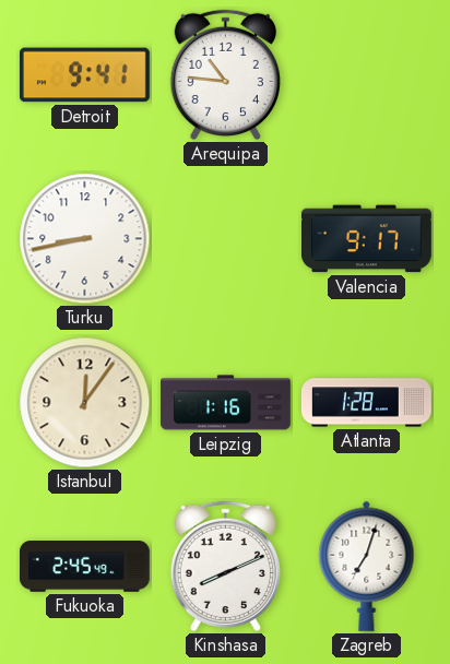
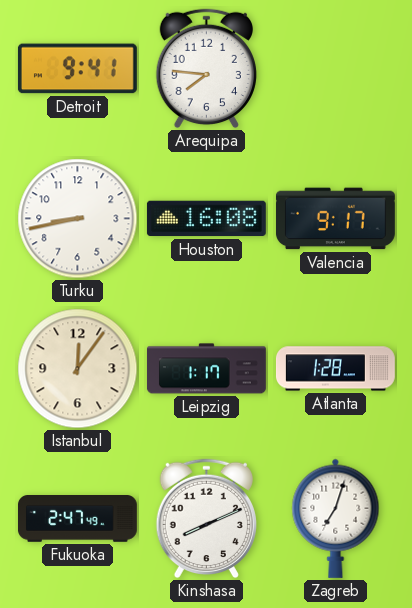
Arequipa: 10:46 -> 7:46 (206, 69)
Houston: none -> 16:08 (206, 219)
Leipzig: 1:16 -> 1:17 (206, 369)
Fukuoka: 2:45 -> 2:47 (77, 519)
